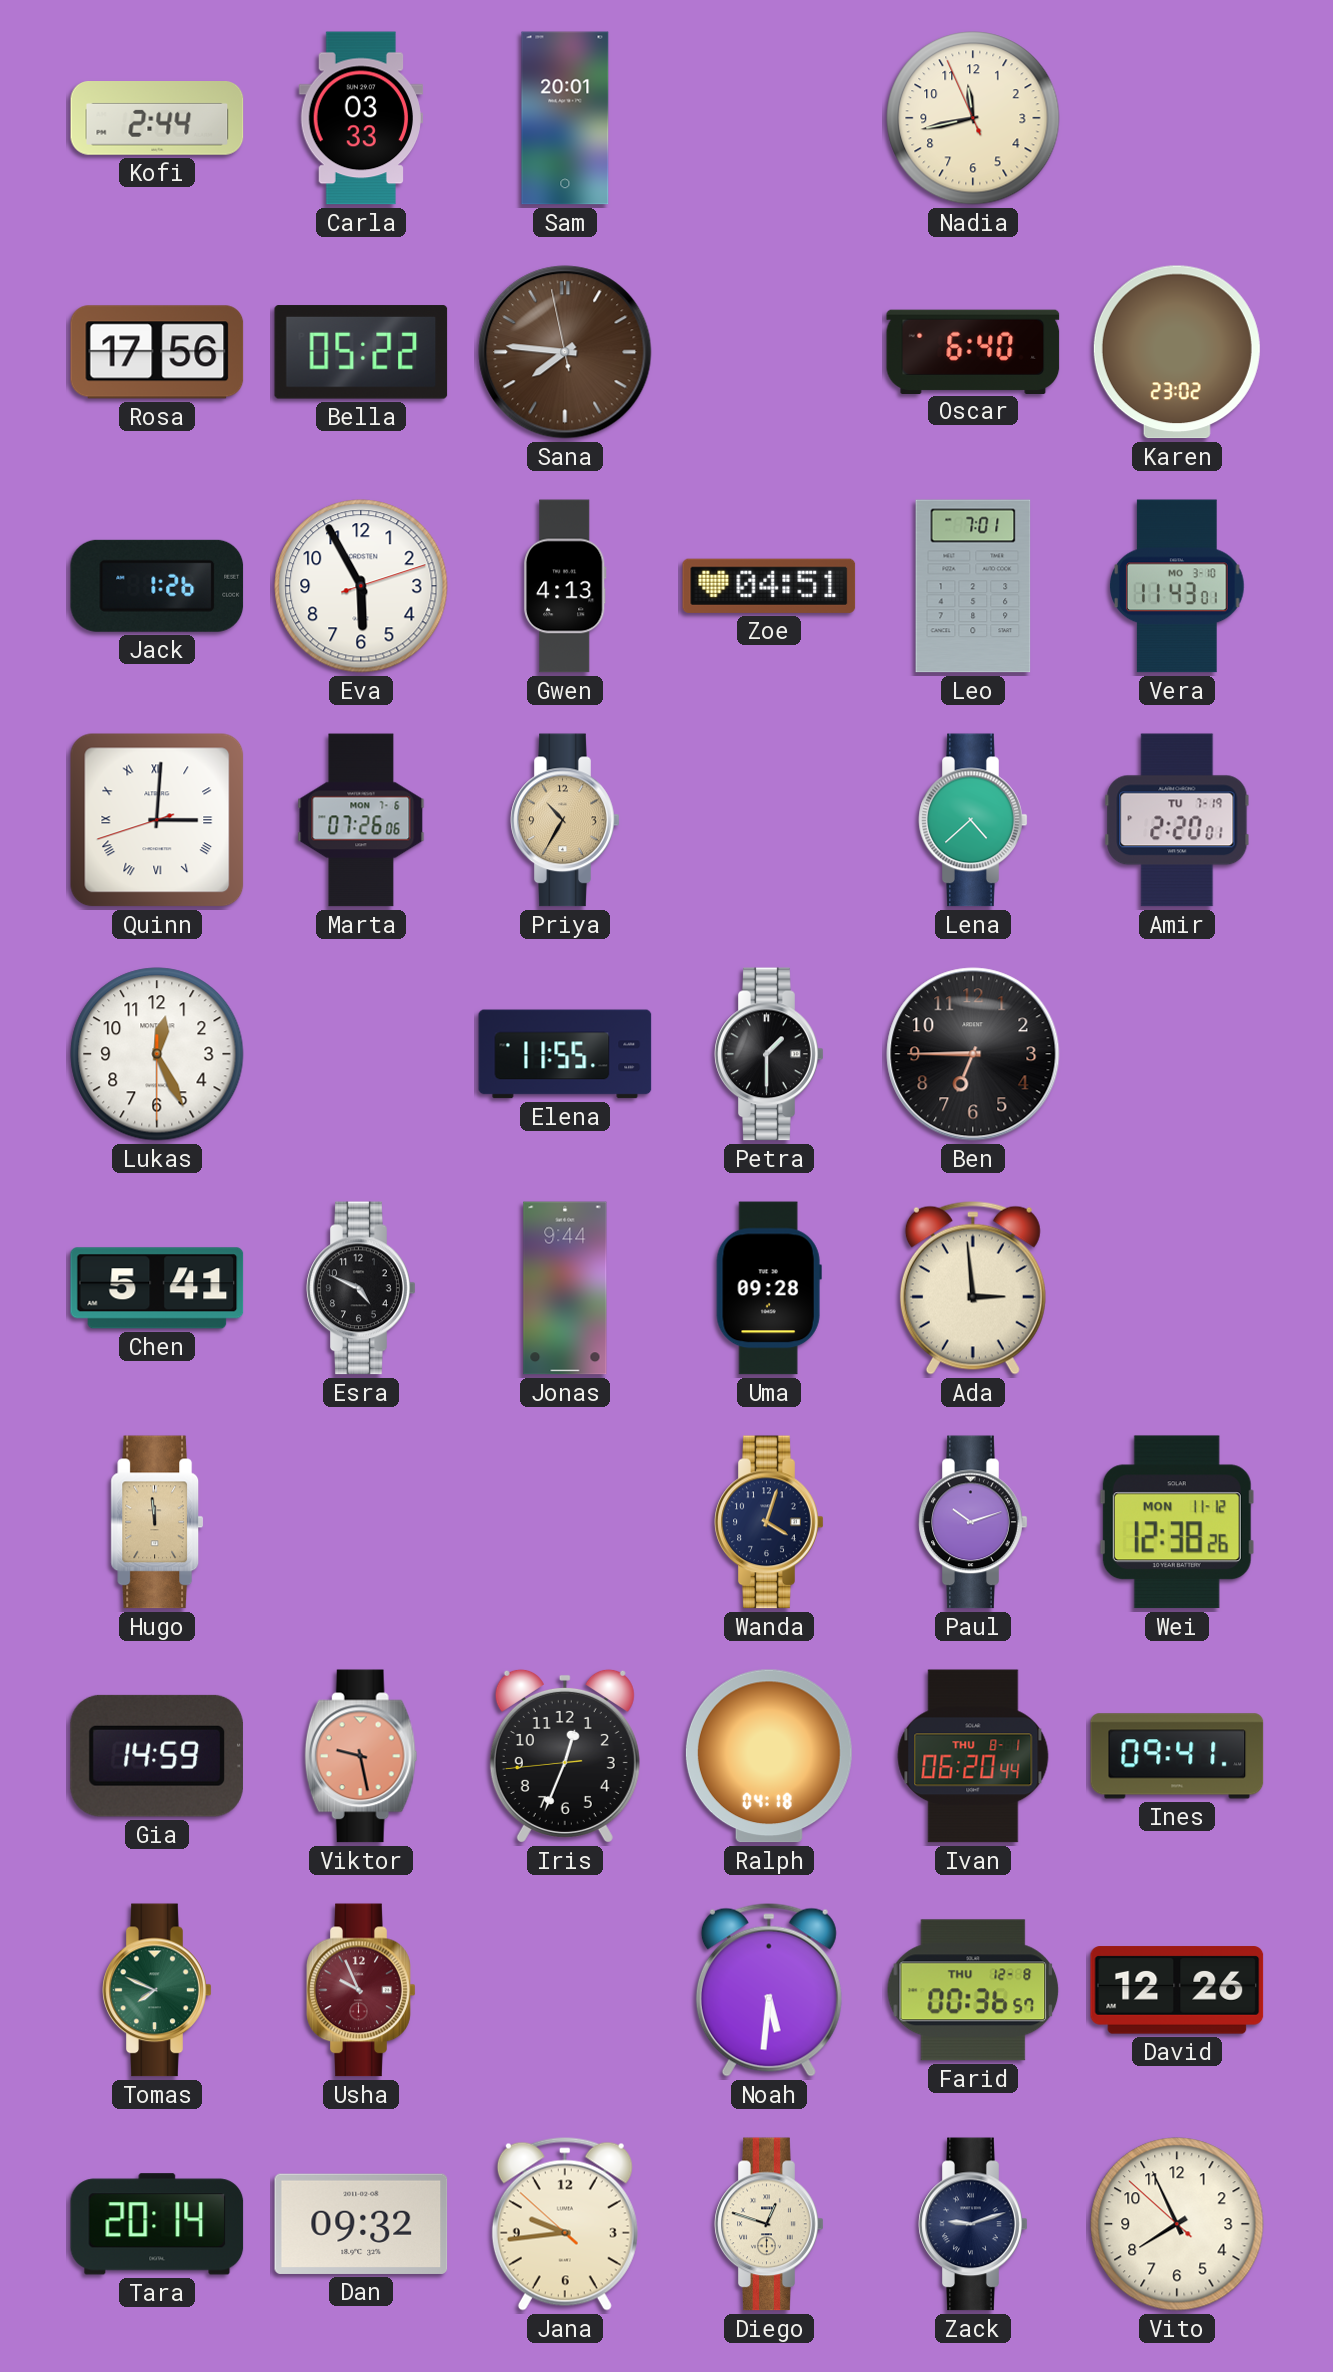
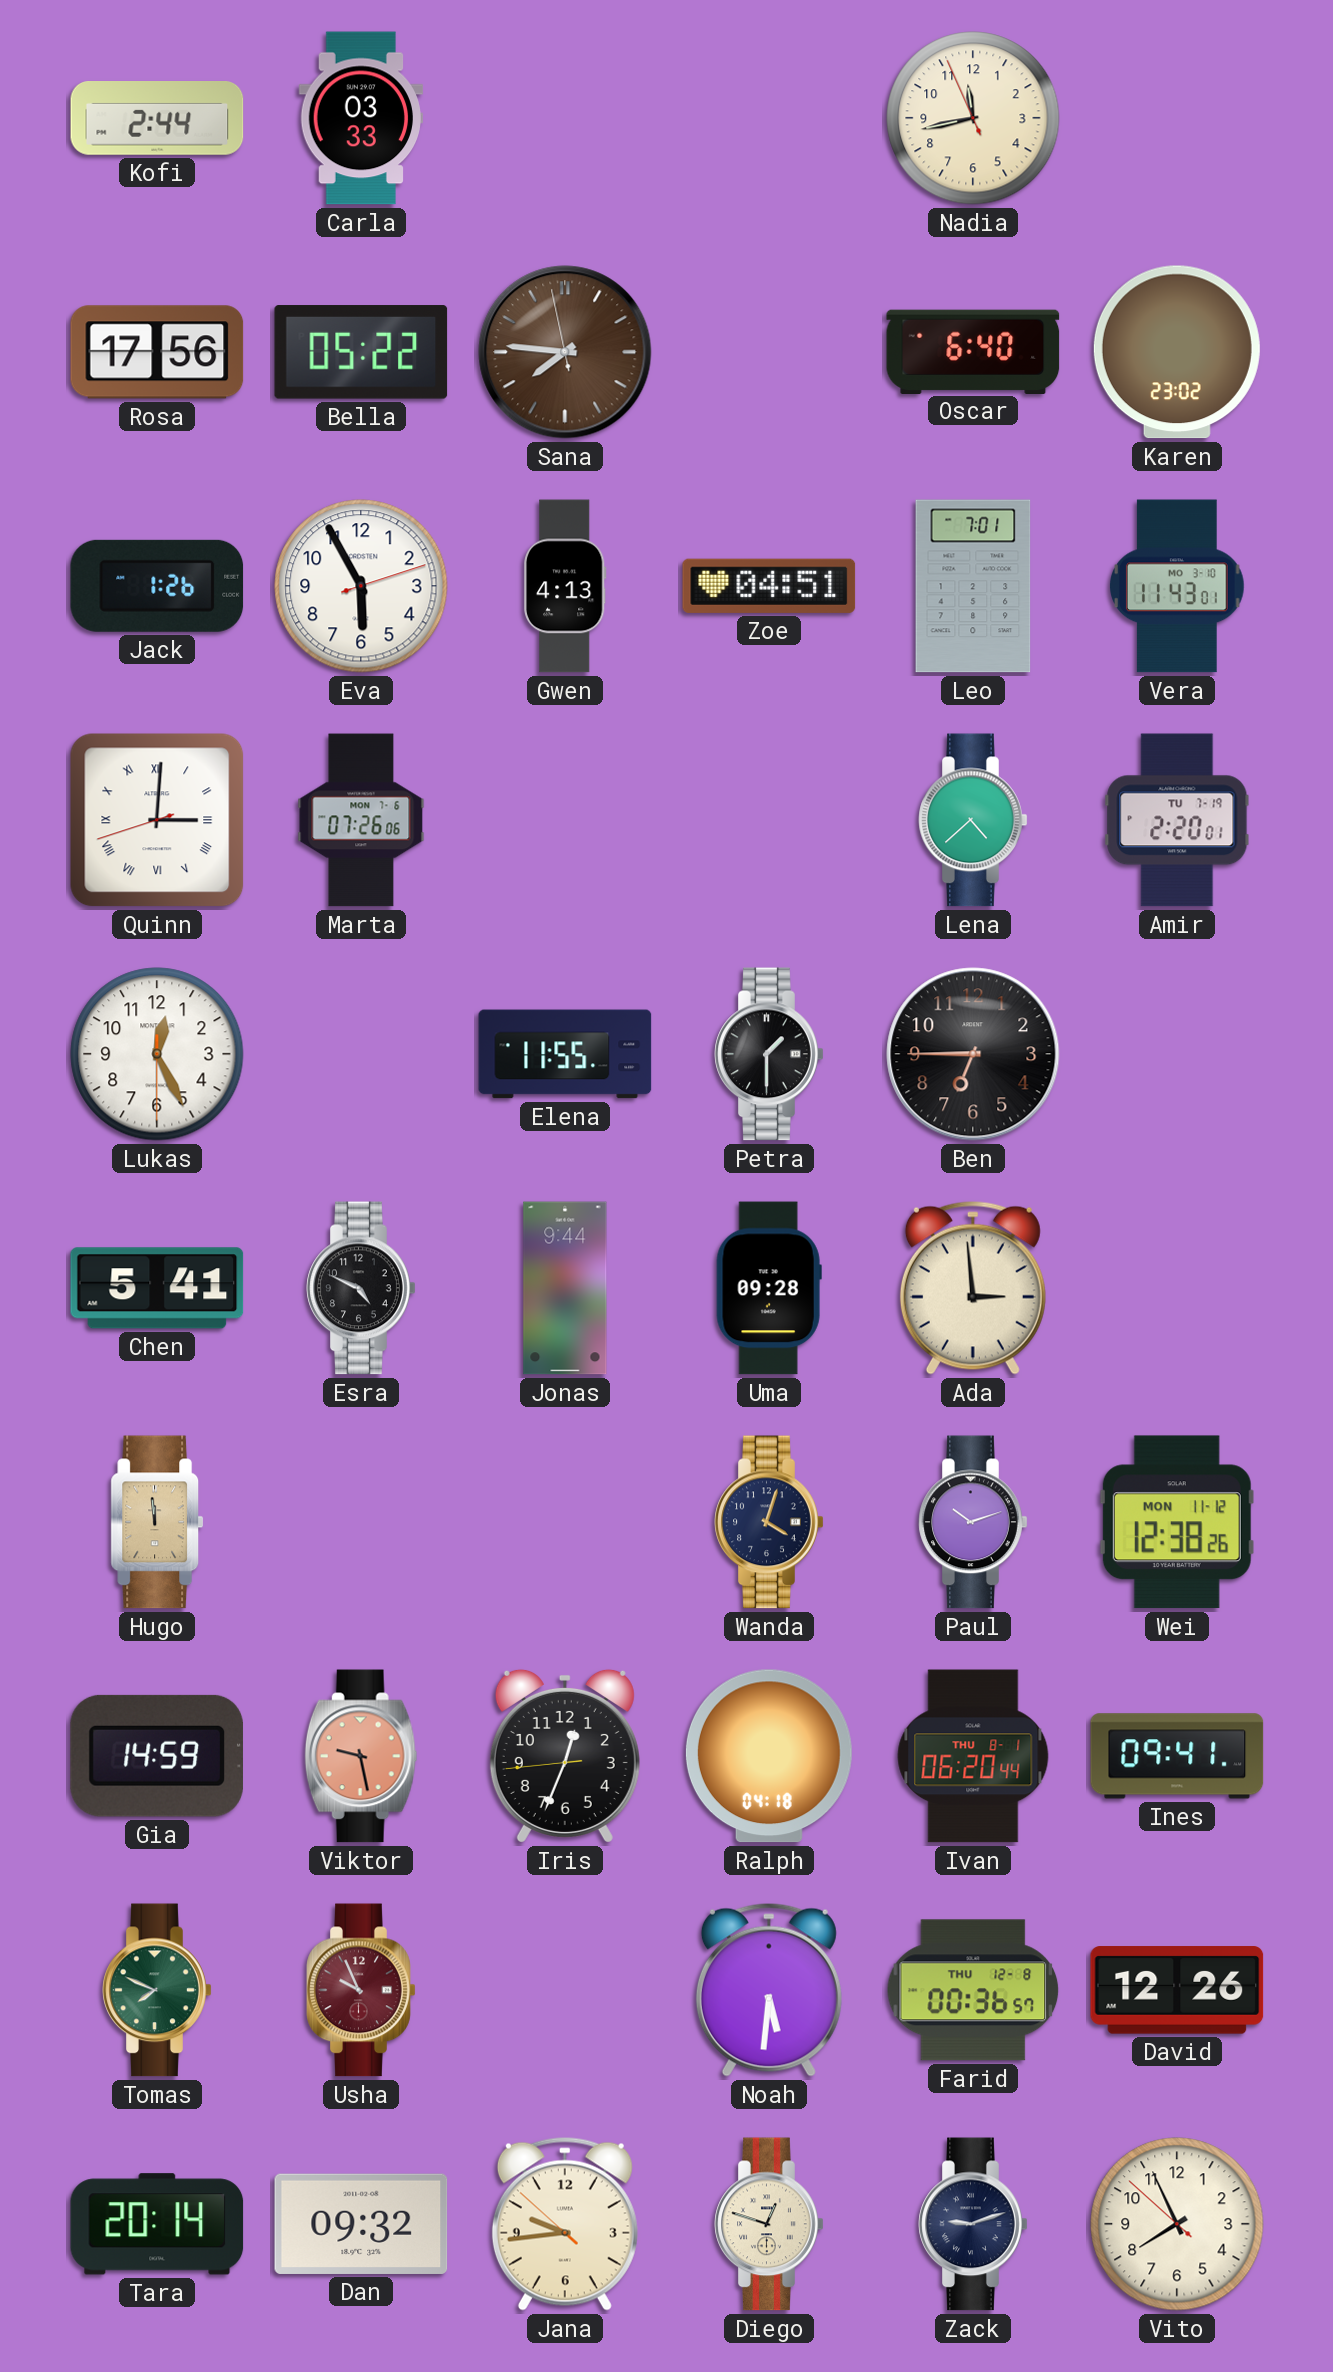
Sam: 20:01 -> none (565, 118)
Priya: 10:35 -> none (565, 820)
